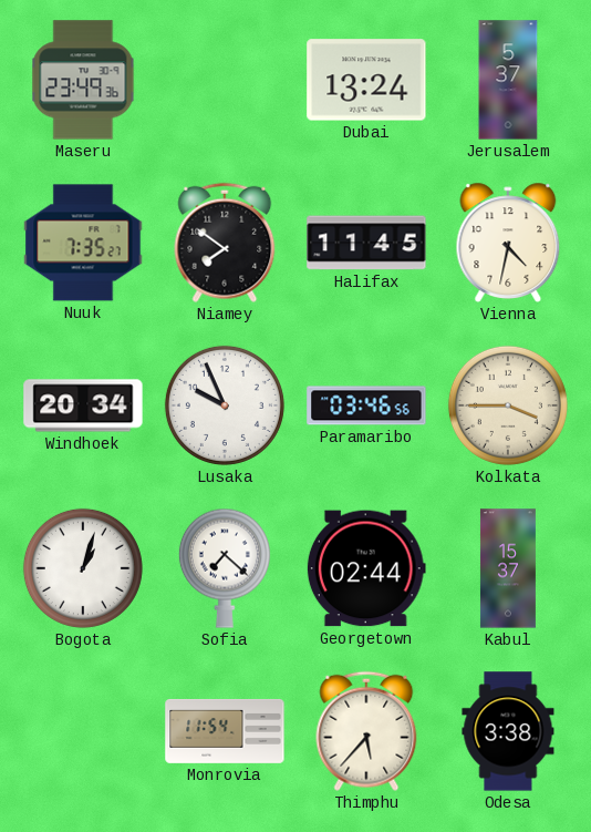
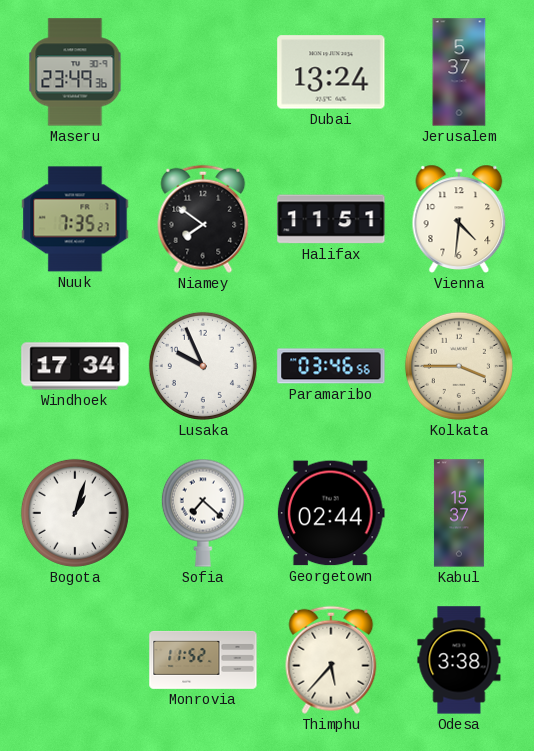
Halifax: 11:45 -> 11:51 (331, 219)
Vienna: 4:32 -> 4:31 (459, 219)
Windhoek: 20:34 -> 17:34 (75, 366)
Monrovia: 11:54 -> 11:52 (203, 660)
